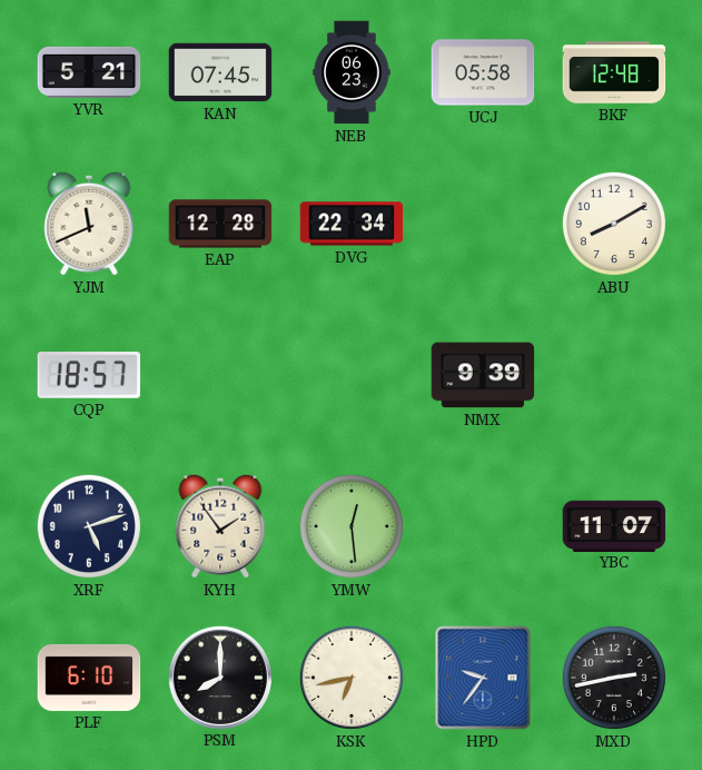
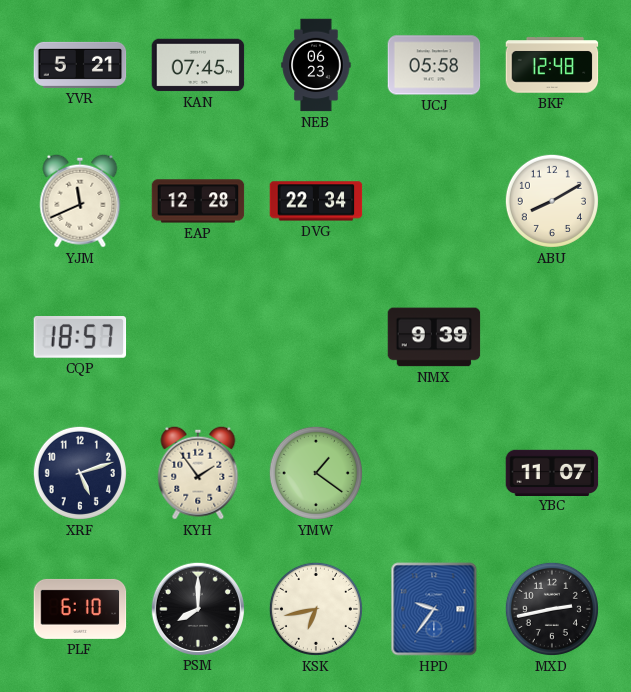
YMW: 12:29 -> 1:21 (316, 473)
